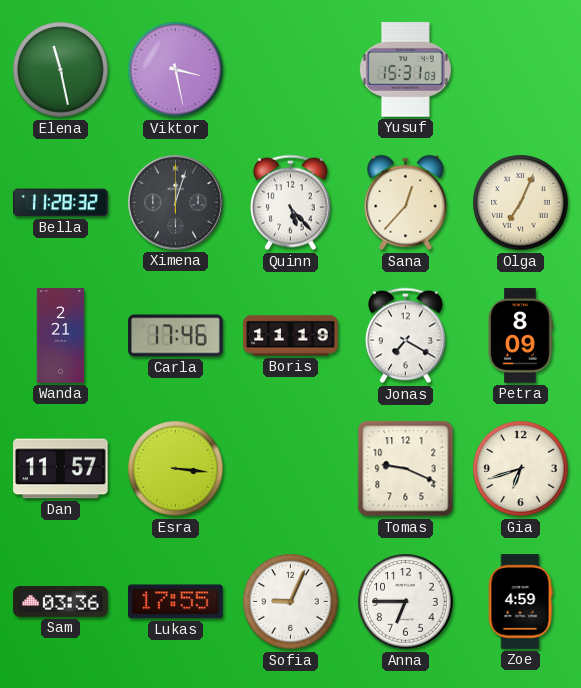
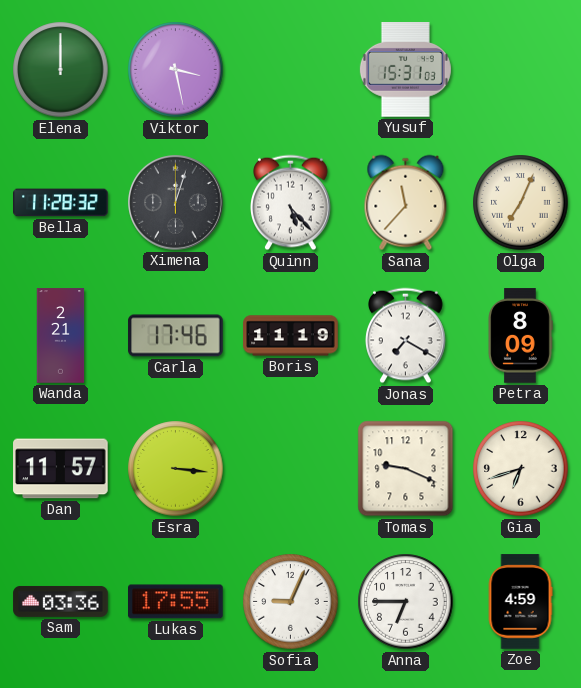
Elena: 11:28 -> 12:00 (61, 70)
Sana: 12:37 -> 11:37 (406, 203)
